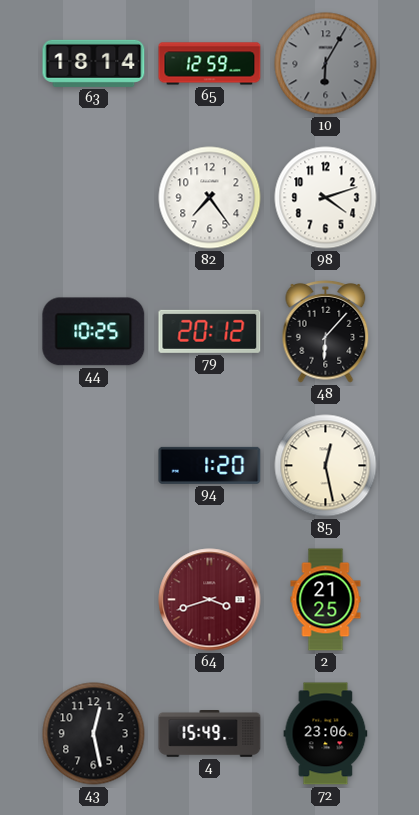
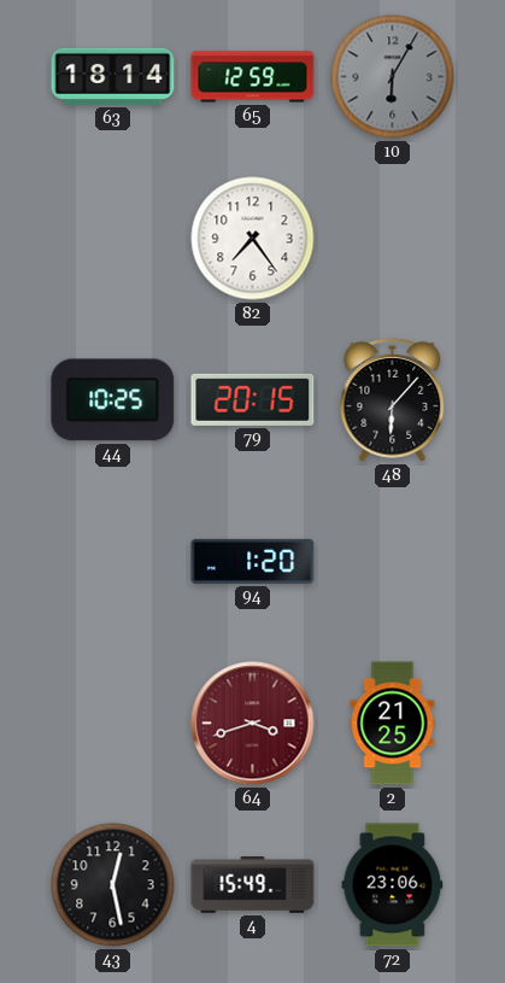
98: 4:12 -> none (326, 198)
79: 20:12 -> 20:15 (253, 399)
85: 12:28 -> none (326, 466)
